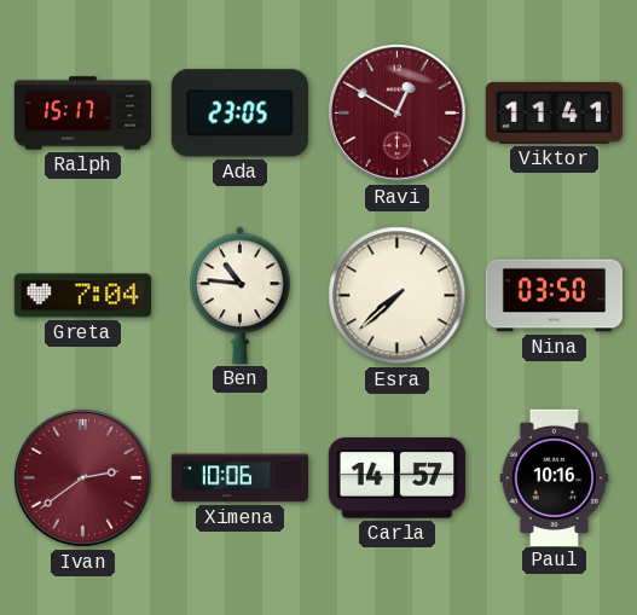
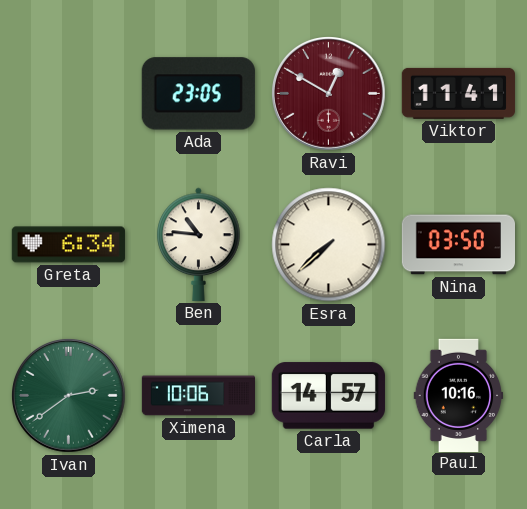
Ralph: 15:17 -> none (82, 114)
Greta: 7:04 -> 6:34 (68, 245)
Ivan dial: burgundy -> green (69, 396)
